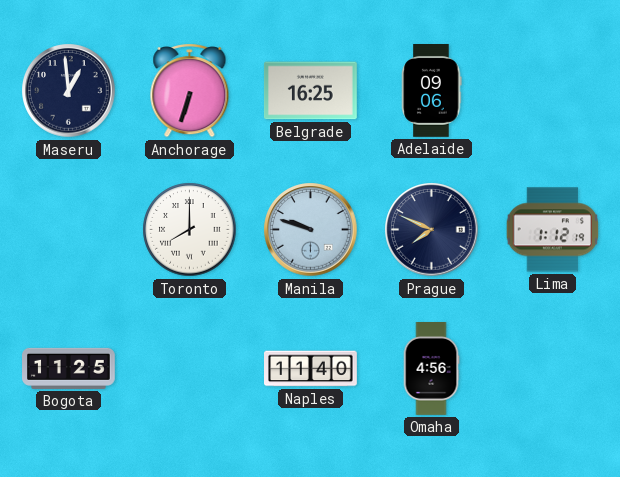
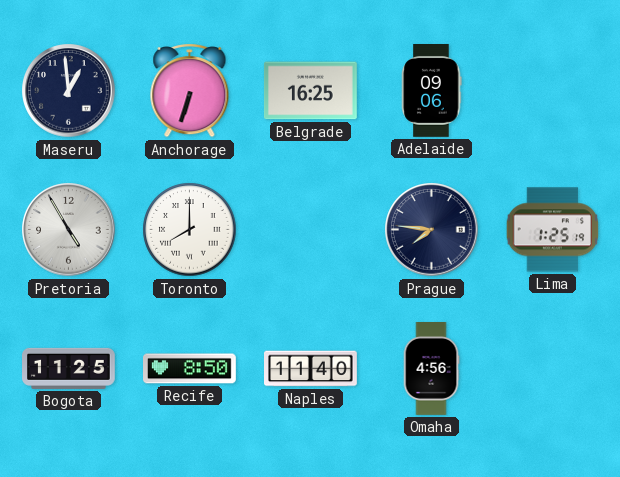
Pretoria: none -> 4:55 (69, 230)
Manila: 9:48 -> none (311, 230)
Prague: 7:49 -> 7:46 (432, 230)
Lima: 1:12 -> 1:25 (553, 230)
Recife: none -> 8:50 (190, 369)
